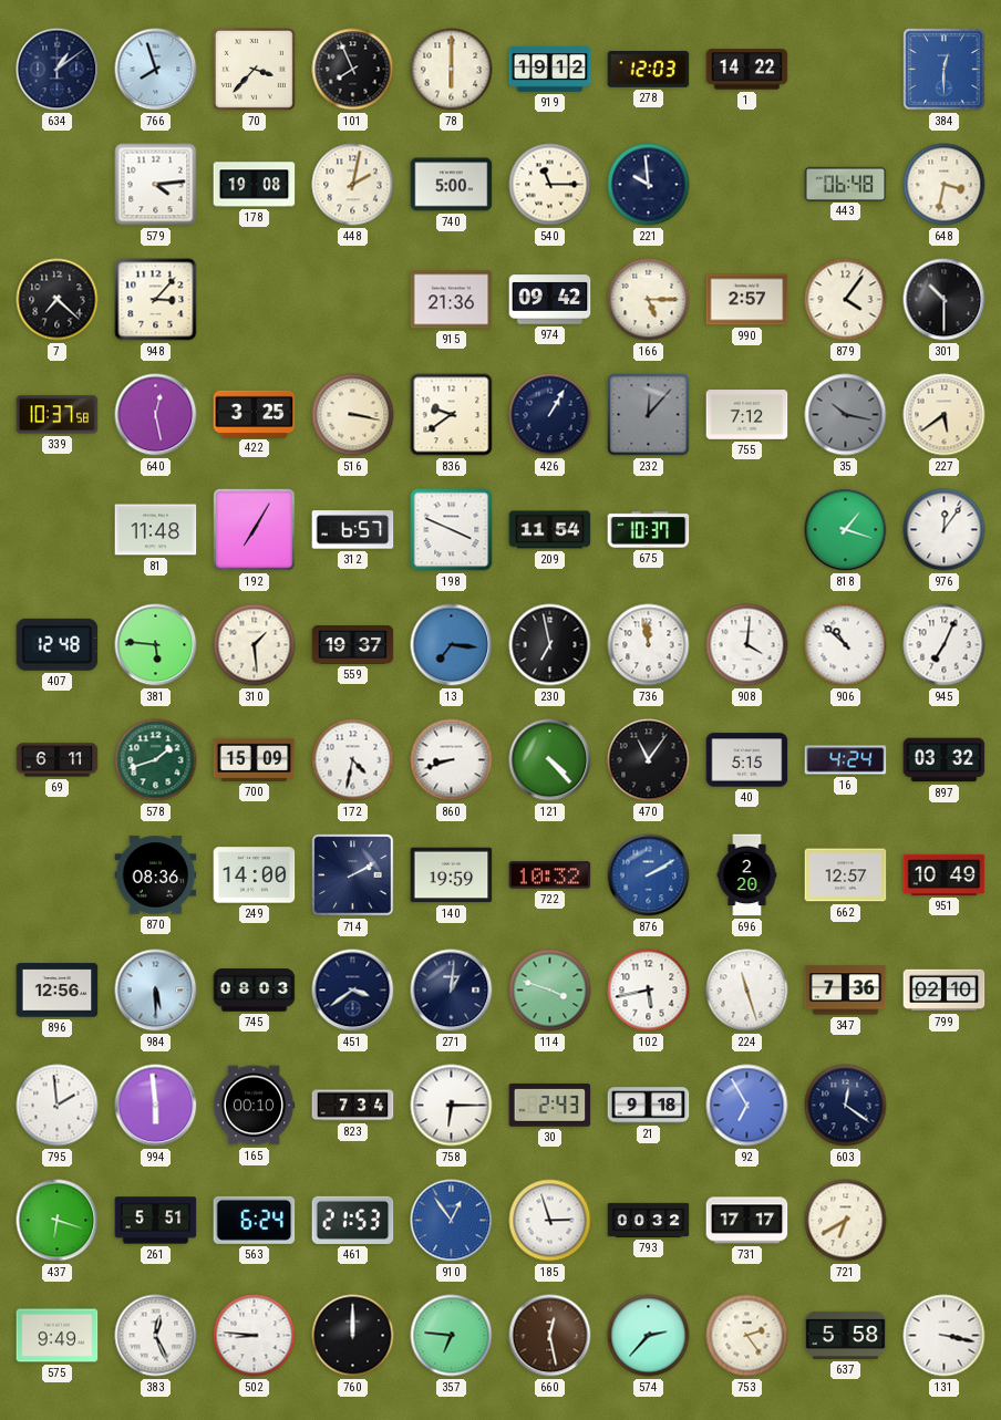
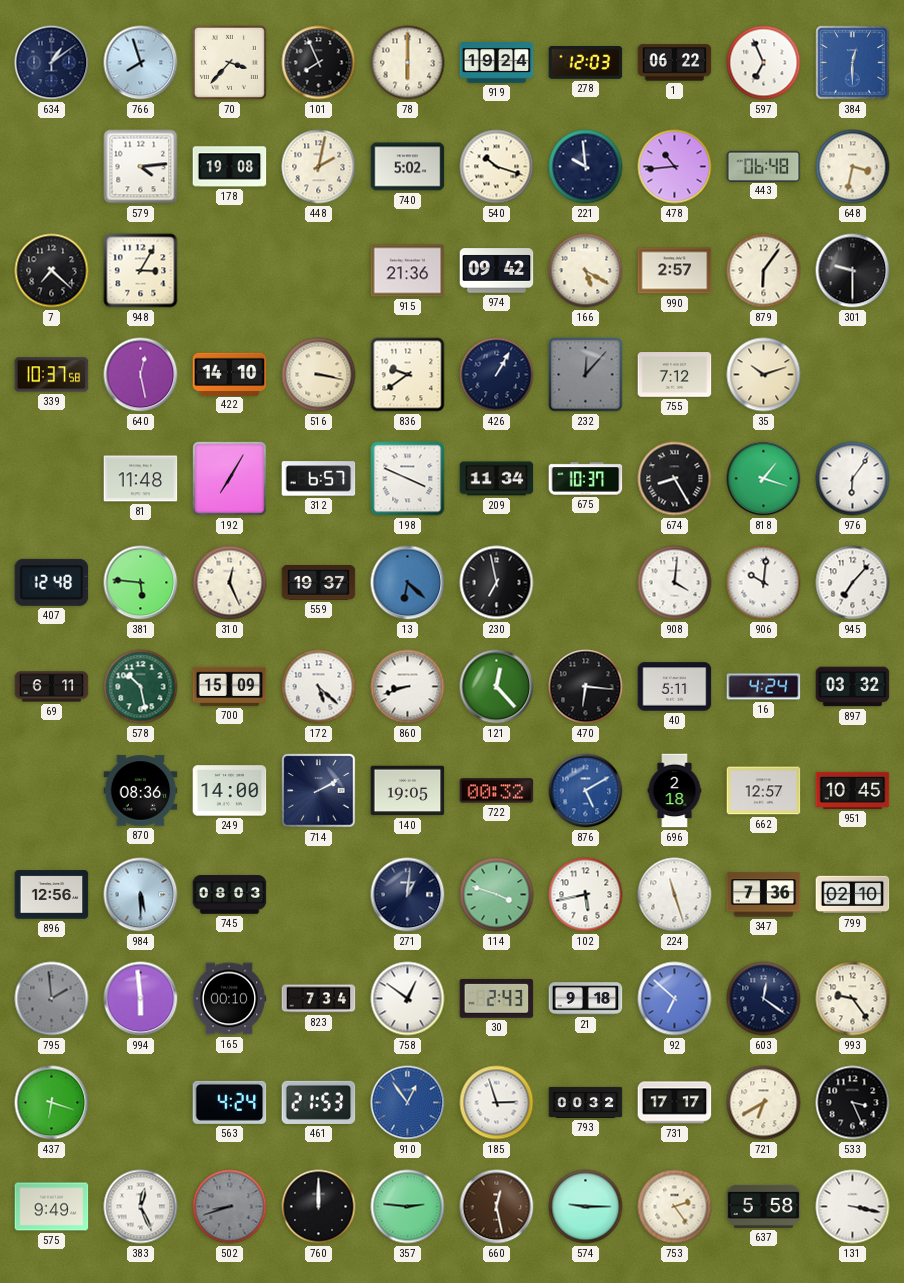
919: 19:12 -> 19:24 (497, 63)
1: 14:22 -> 06:22 (675, 63)
597: none -> 6:56 (764, 63)
740: 5:00 -> 5:02 (408, 167)
540: 11:15 -> 10:18 (497, 167)
478: none -> 10:44 (675, 167)
948: 3:07 -> 3:05 (141, 271)
166: 5:15 -> 5:20 (586, 271)
879: 4:06 -> 6:06 (764, 271)
301: 10:30 -> 9:30 (853, 271)
422: 3:25 -> 14:10 (230, 374)
35: 10:17 -> 10:12 (764, 375)
35 dial: grey -> cream (764, 375)
227: 5:39 -> none (945, 415)
209: 11:54 -> 11:34 (497, 479)
674: none -> 8:25 (675, 479)
976: 12:06 -> 6:06 (853, 479)
310: 1:29 -> 12:26 (230, 583)
13: 7:16 -> 6:22 (408, 583)
736: 11:58 -> none (649, 645)
906: 10:52 -> 10:01 (764, 583)
945: 7:04 -> 7:07 (853, 583)
578: 1:42 -> 10:28 (141, 687)
172: 4:32 -> 5:22 (319, 687)
121: 4:23 -> 12:23 (497, 687)
470: 11:06 -> 6:16 (586, 687)
40: 5:15 -> 5:11 (675, 687)
140: 19:59 -> 19:05 (408, 791)
722: 10:32 -> 00:32 (497, 791)
876: 2:10 -> 5:10 (586, 791)
696: 2:20 -> 2:18 (675, 791)
951: 10:49 -> 10:45 (853, 790)
451: 3:39 -> none (353, 991)
795 dial: white -> grey (52, 999)
758: 6:15 -> 12:51 (408, 999)
92: 6:55 -> 6:52 (675, 999)
993: none -> 9:24 (853, 999)
261: 5:51 -> none (156, 1221)
563: 6:24 -> 4:24 (230, 1102)
533: none -> 3:26 (853, 1103)
502: 8:46 -> 8:42 (230, 1207)
502 dial: white -> grey (230, 1207)
357: 6:46 -> 2:46 (408, 1207)
574: 2:37 -> 9:15 (586, 1207)
